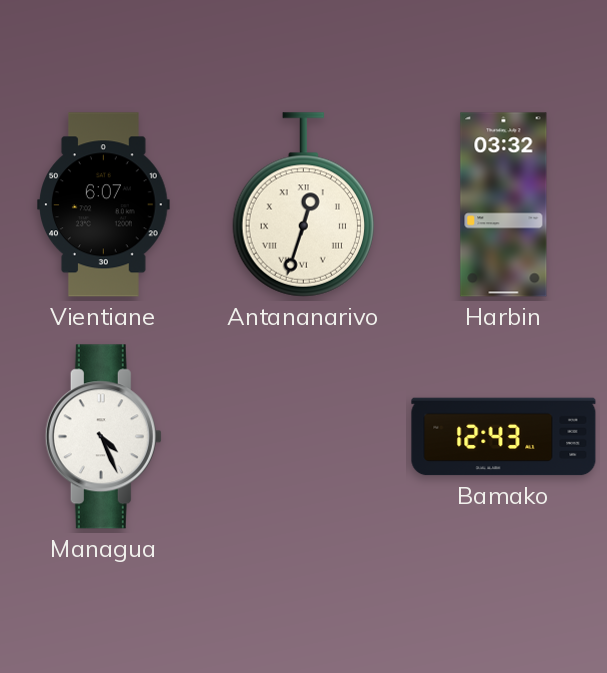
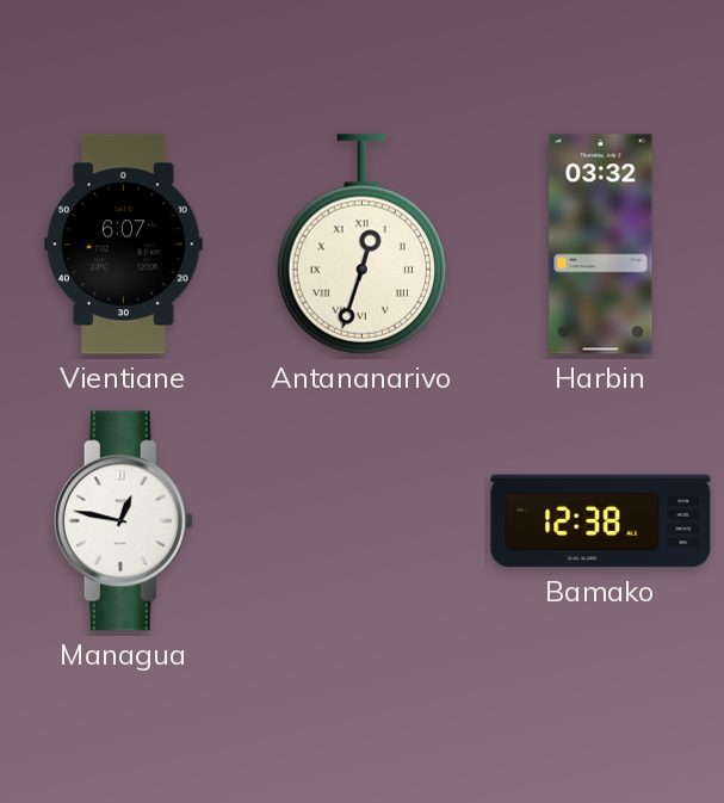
Managua: 4:26 -> 12:47 (123, 521)
Bamako: 12:43 -> 12:38 (601, 521)
